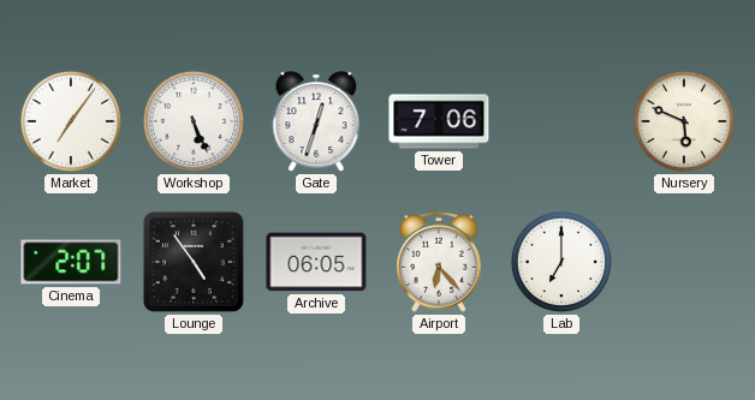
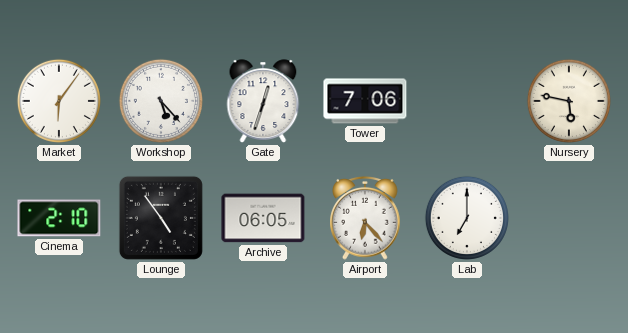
Market: 7:06 -> 6:06 (59, 101)
Workshop: 5:26 -> 5:23 (161, 101)
Nursery: 5:49 -> 5:47 (569, 101)
Cinema: 2:07 -> 2:10 (59, 218)
